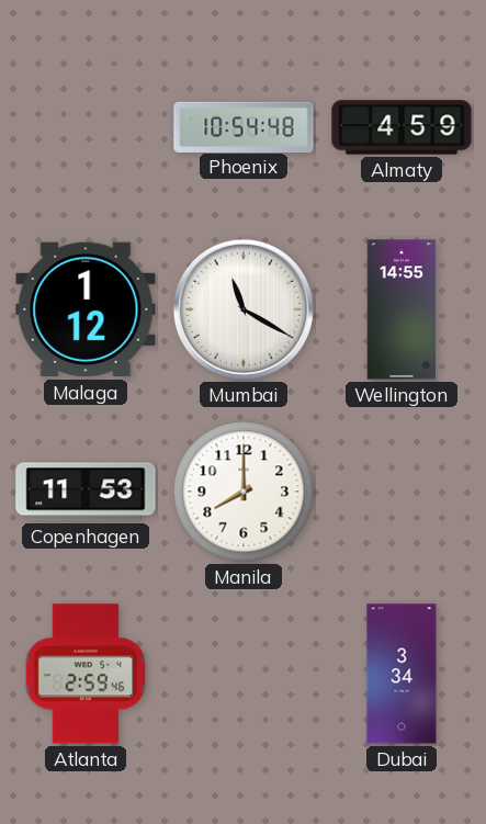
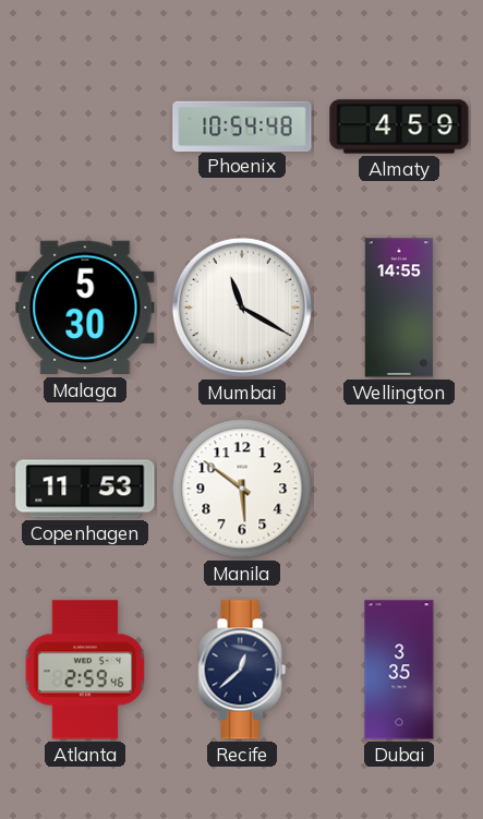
Malaga: 1:12 -> 5:30 (85, 308)
Manila: 8:00 -> 5:51 (242, 489)
Recife: none -> 12:38 (242, 670)
Dubai: 3:34 -> 3:35 (399, 670)
